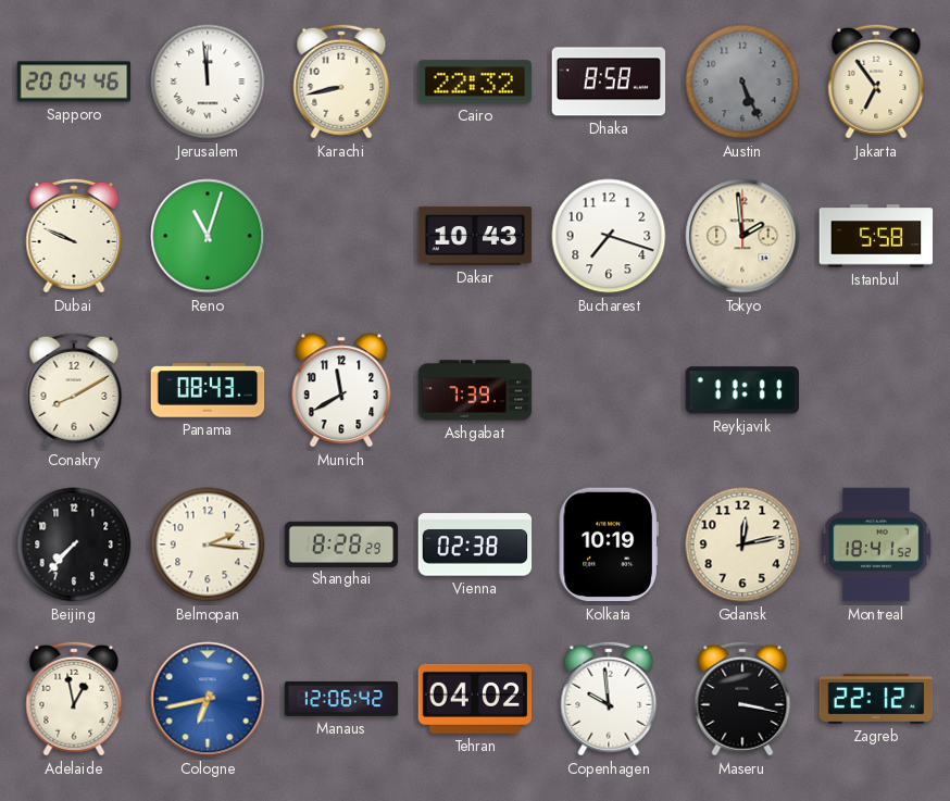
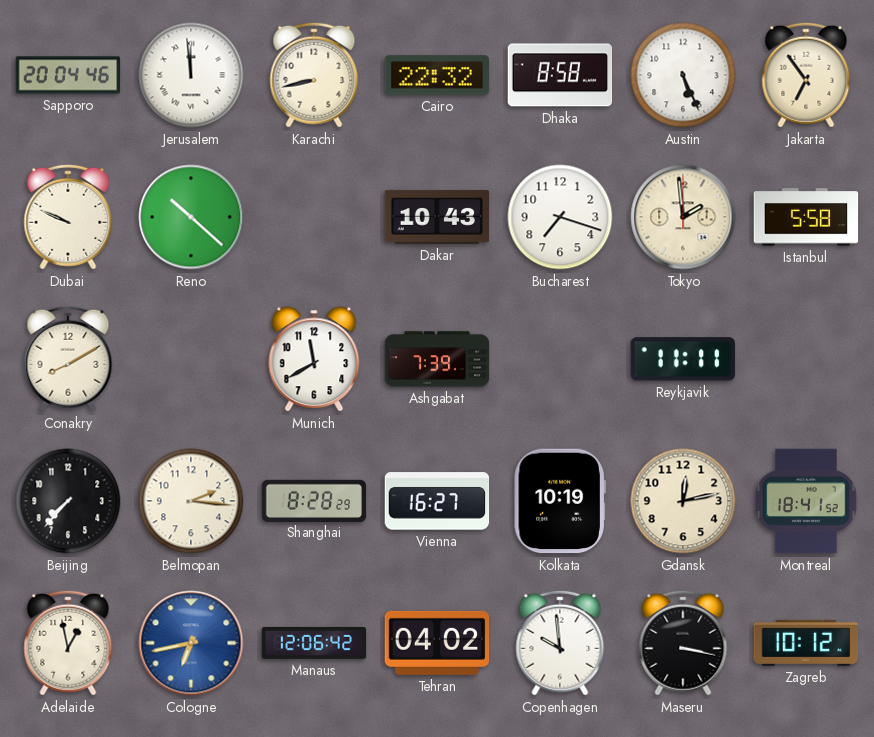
Austin dial: grey -> white (683, 75)
Reno: 11:03 -> 10:22 (191, 217)
Panama: 08:43 -> none (208, 390)
Vienna: 02:38 -> 16:27 (437, 501)
Zagreb: 22:12 -> 10:12 (806, 643)
